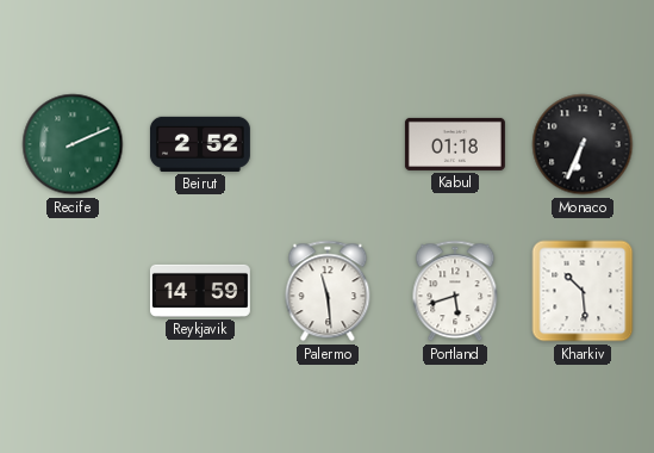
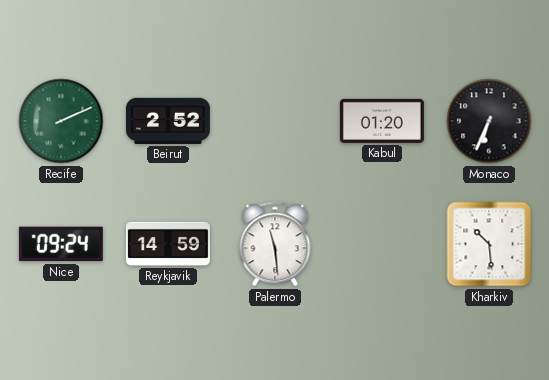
Kabul: 01:18 -> 01:20 (382, 121)
Nice: none -> 09:24 (61, 244)
Portland: 5:42 -> none (455, 291)
